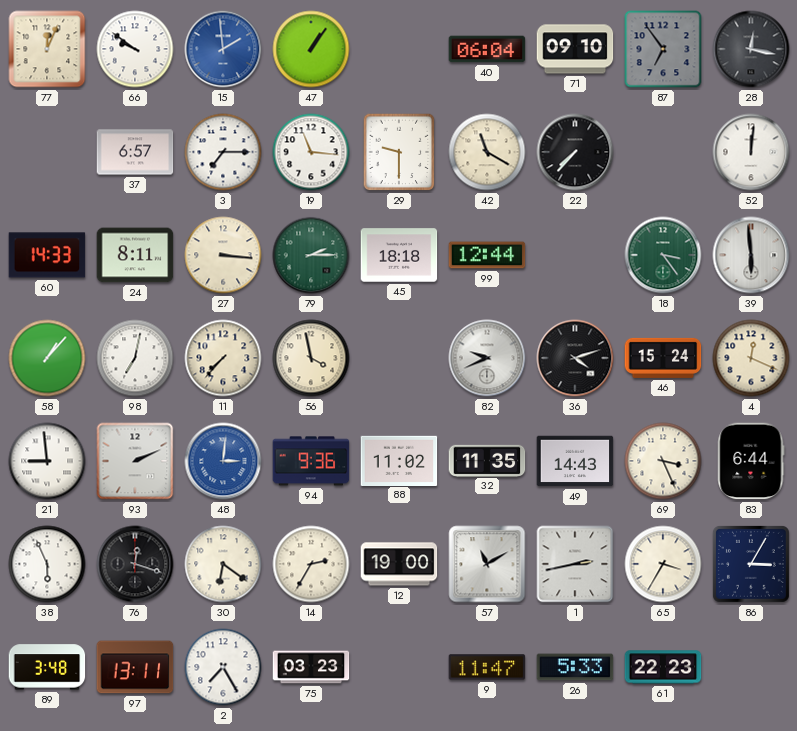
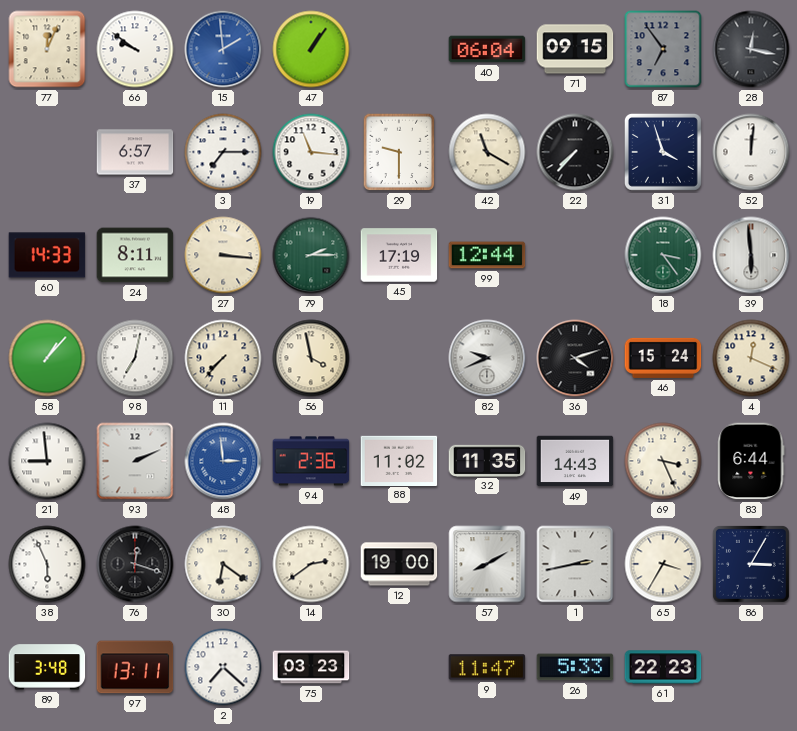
71: 09:10 -> 09:15 (575, 49)
31: none -> 3:57 (663, 152)
45: 18:18 -> 17:19 (399, 255)
48: 3:01 -> 2:59 (223, 461)
94: 9:36 -> 2:36 (311, 461)
14: 2:35 -> 2:39 (311, 564)
57: 11:10 -> 8:10 (487, 564)
2: 7:25 -> 7:22 (223, 667)
